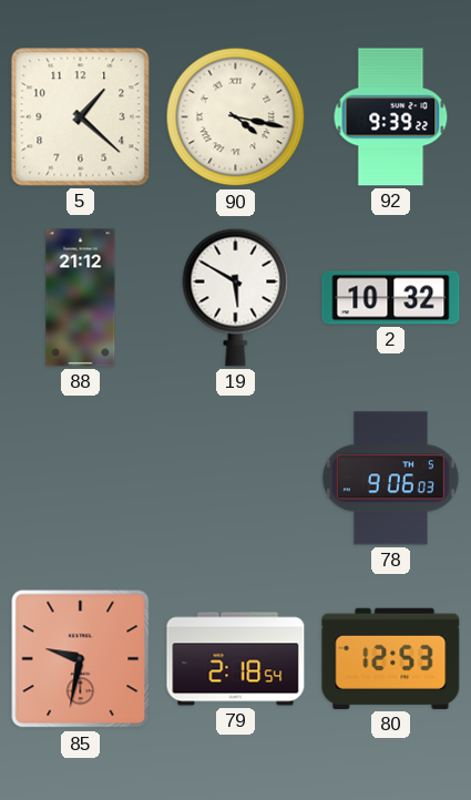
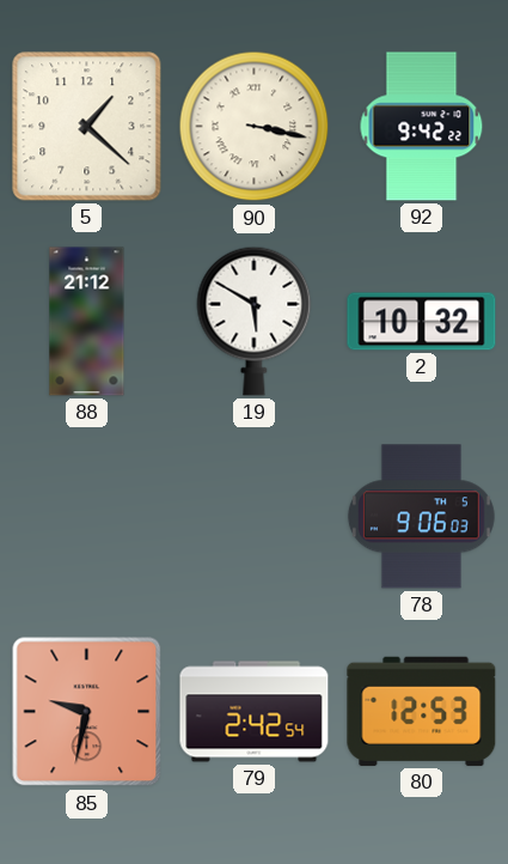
90: 4:17 -> 3:17 (255, 127)
92: 9:39 -> 9:42 (422, 127)
79: 2:18 -> 2:42 (255, 712)
